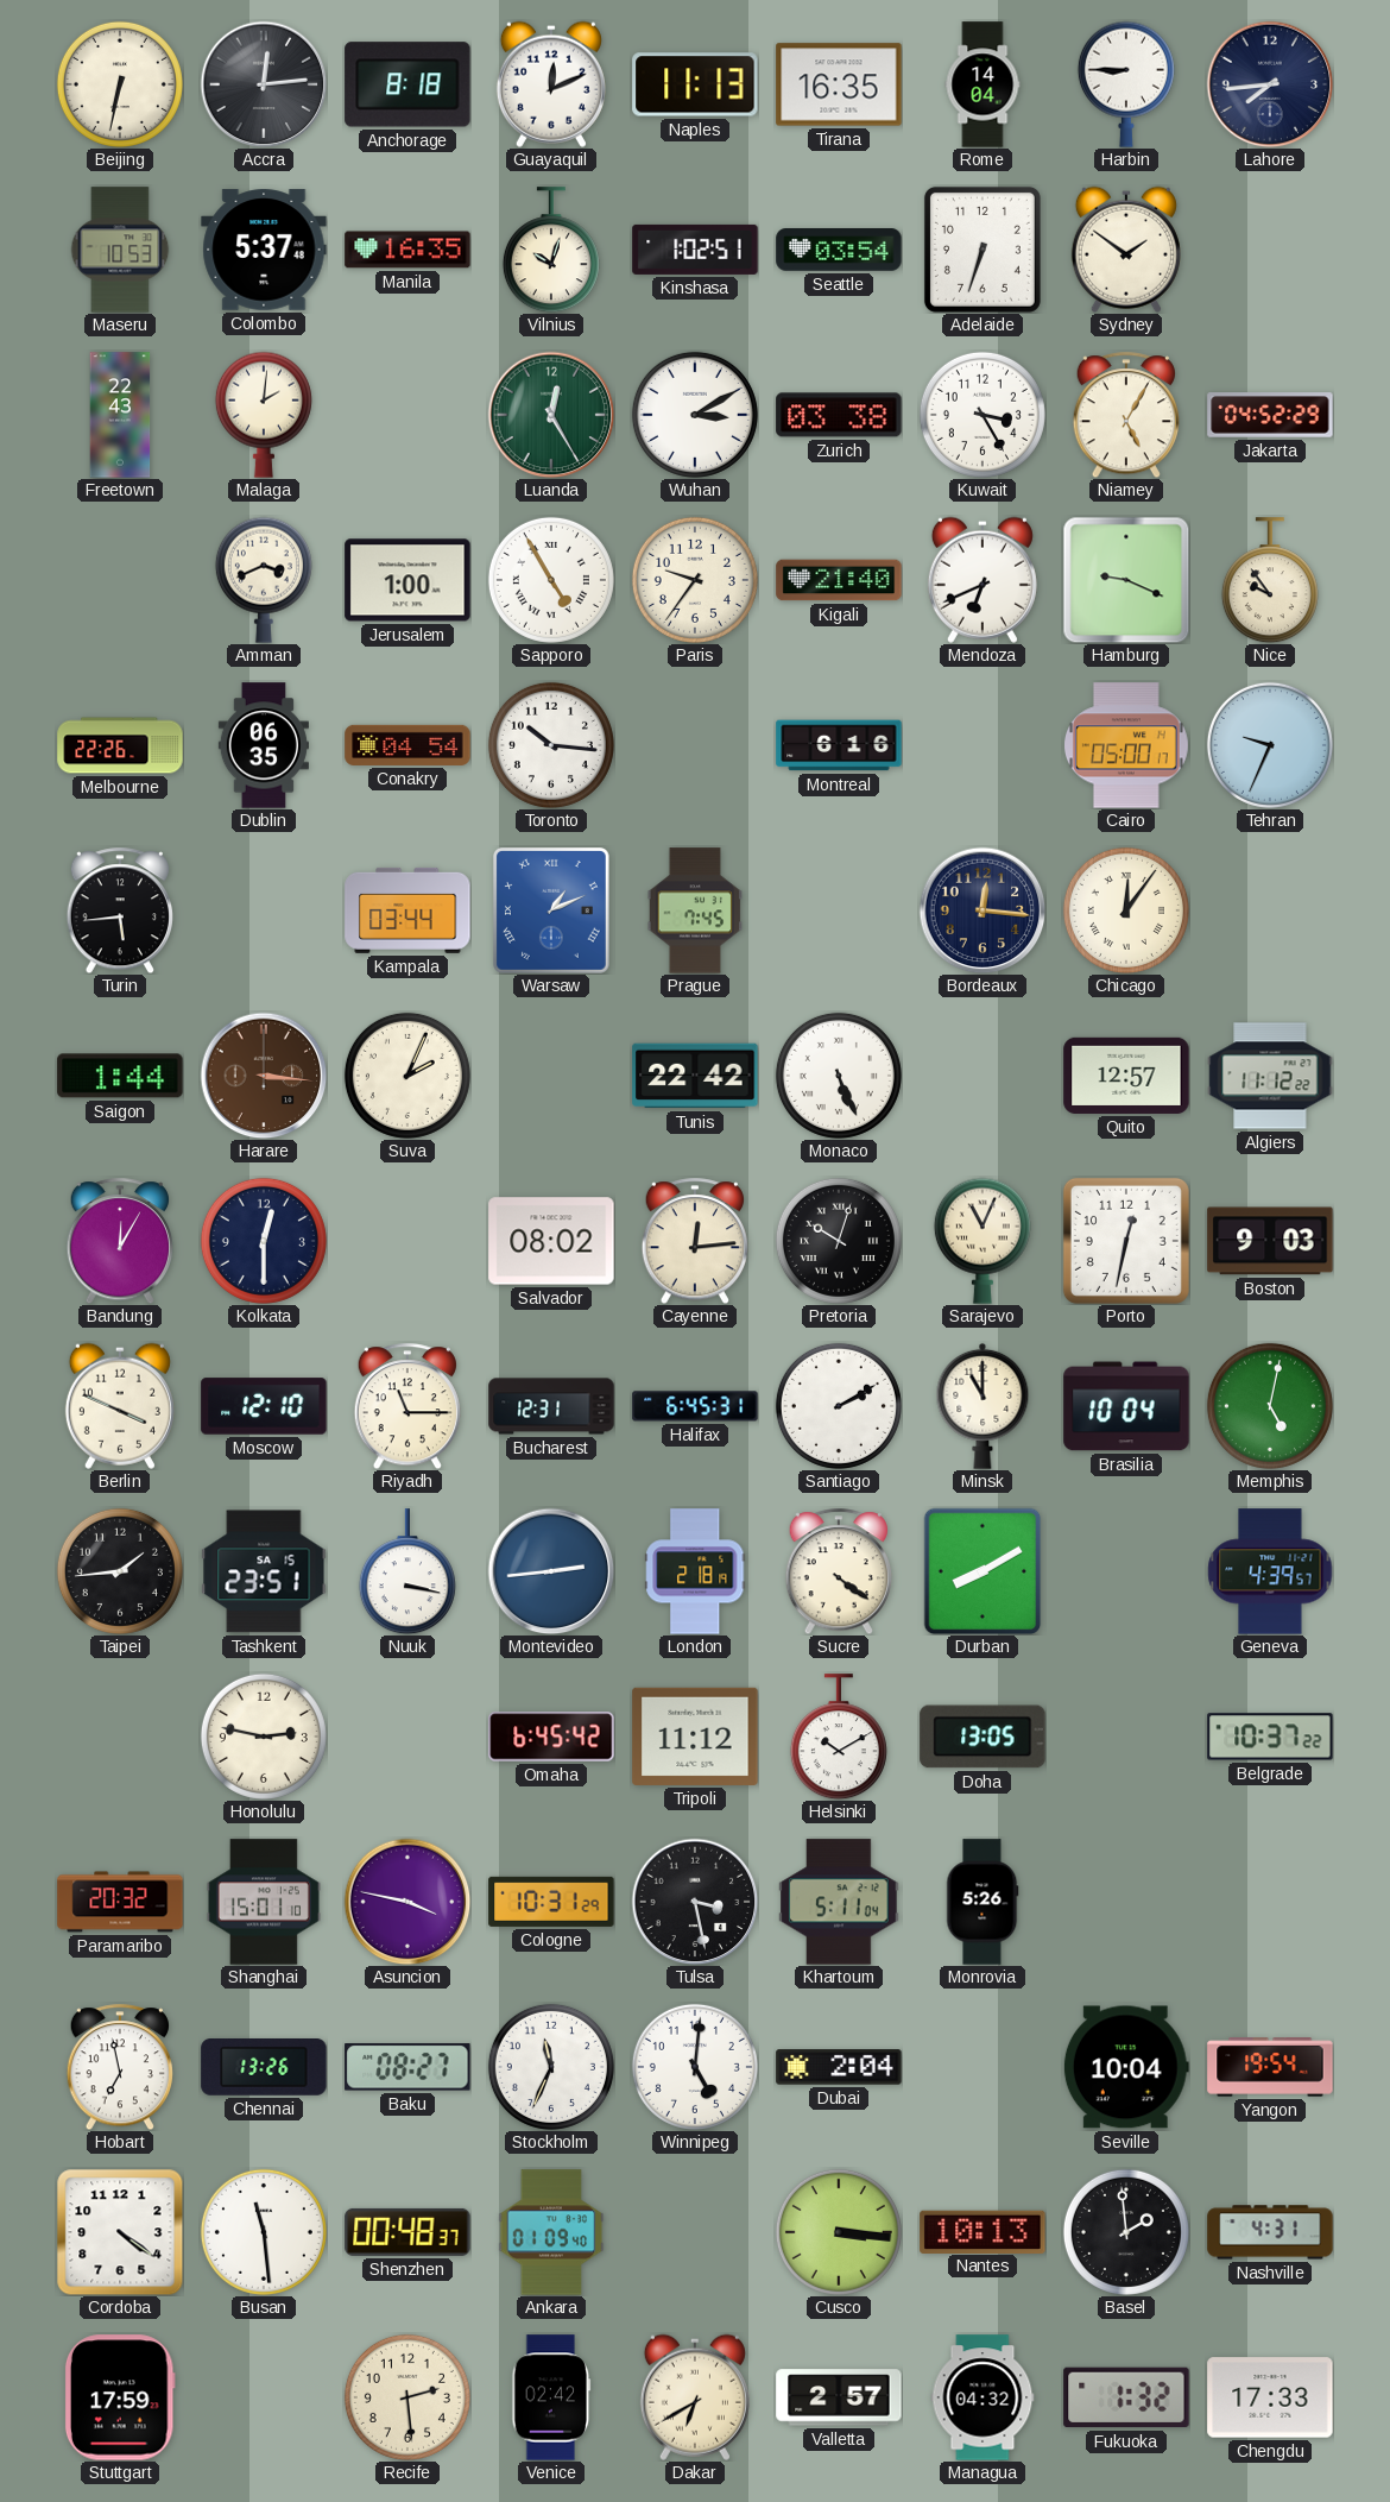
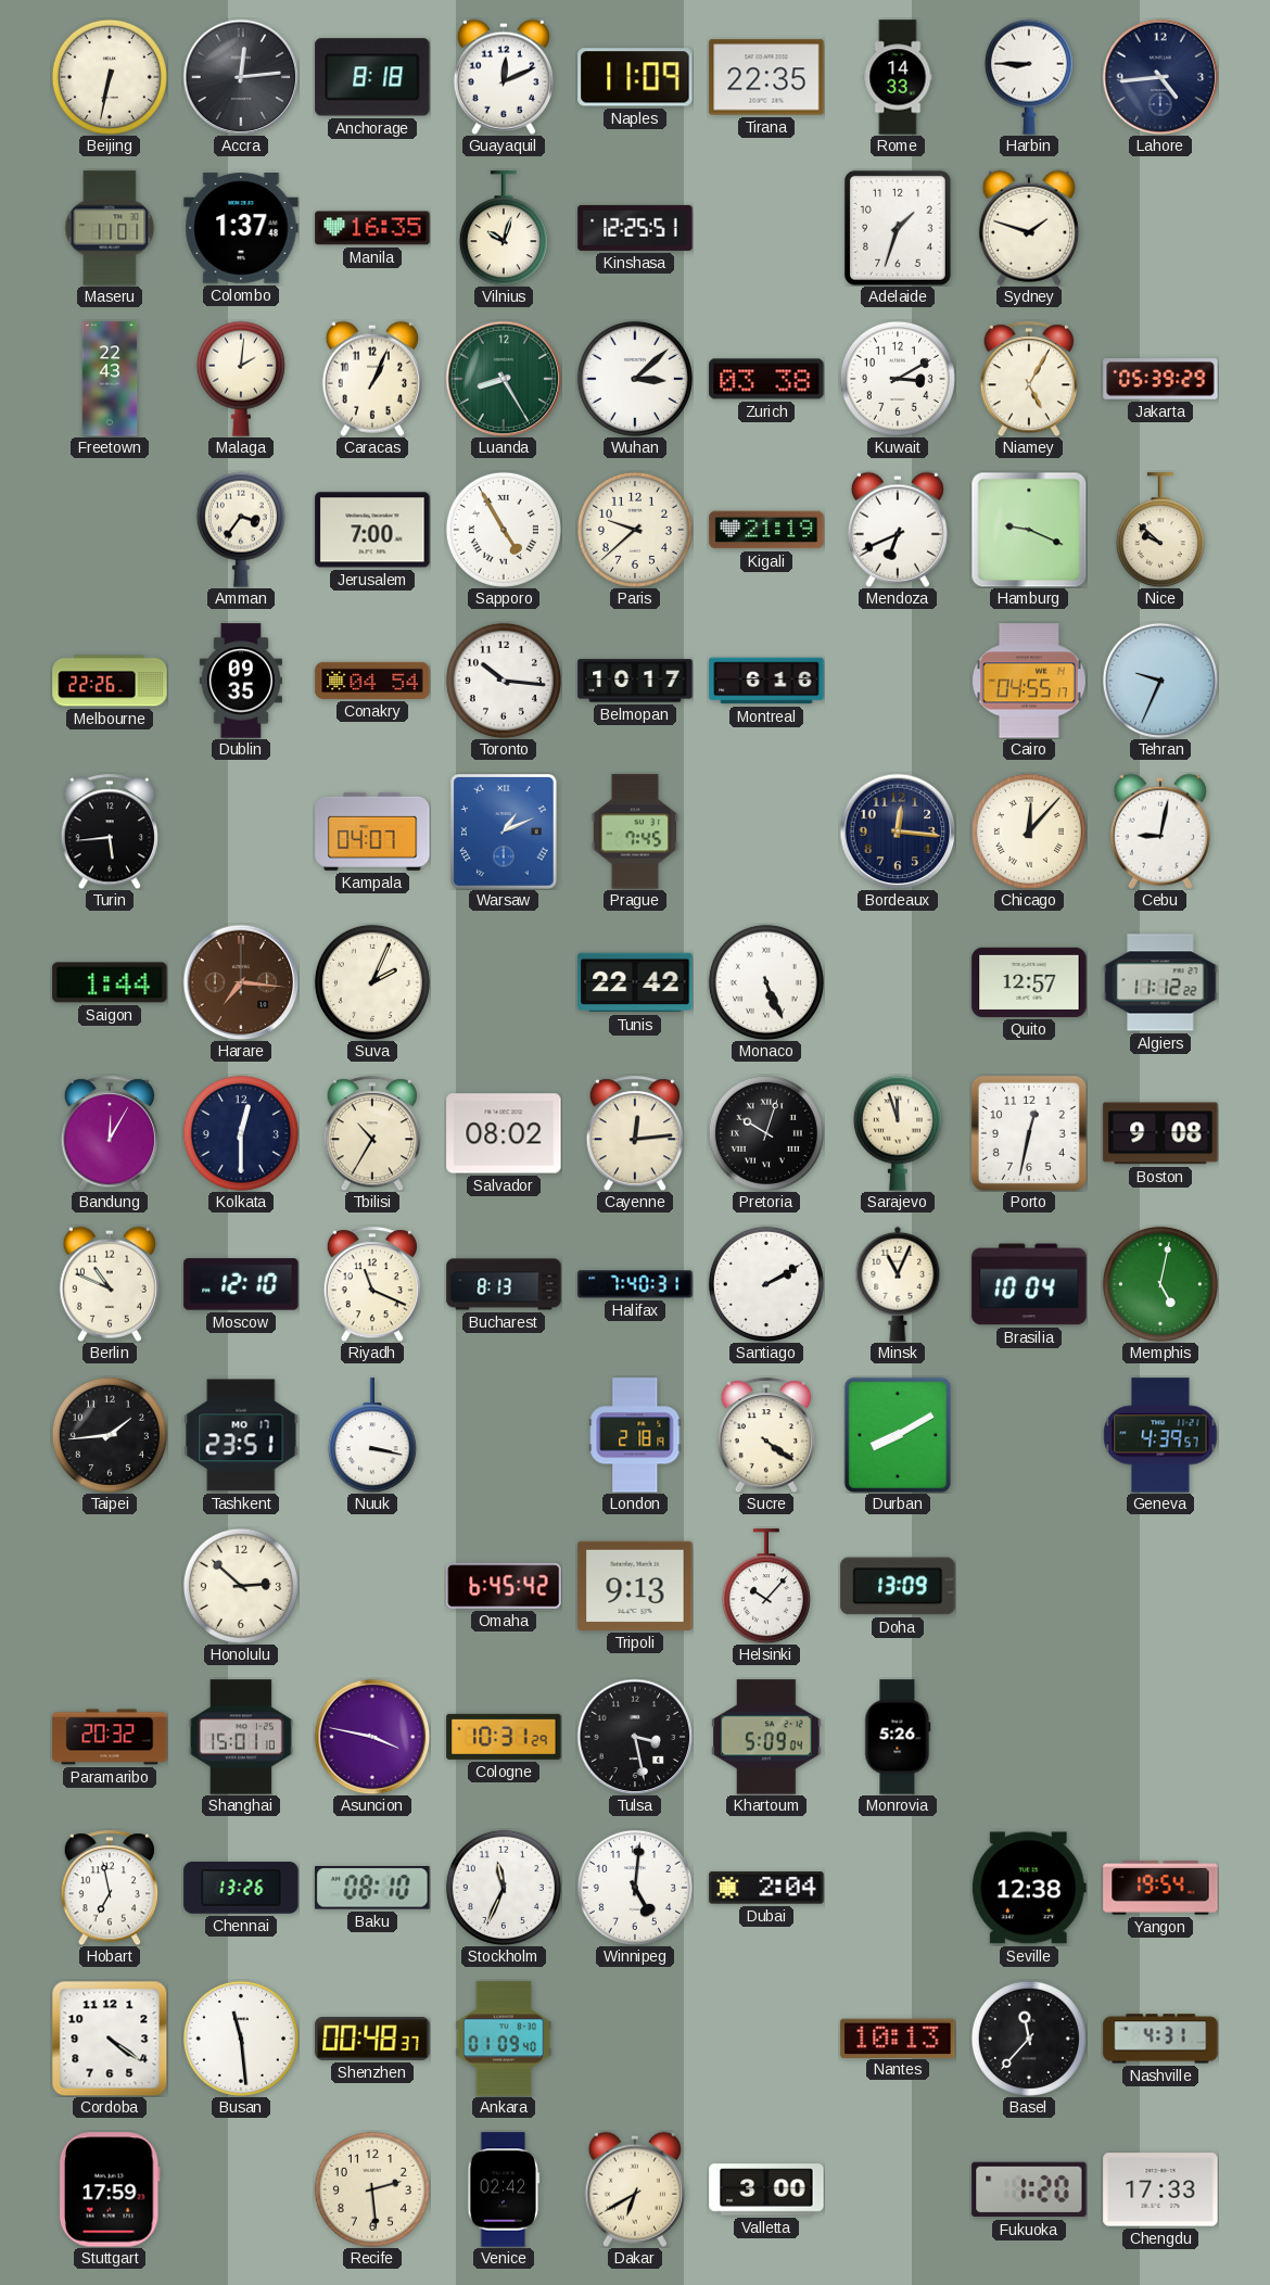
Naples: 11:13 -> 11:09 (635, 77)
Tirana: 16:35 -> 22:35 (766, 77)
Rome: 14:04 -> 14:33 (898, 77)
Lahore: 7:44 -> 4:44 (1160, 77)
Maseru: 10:53 -> 11:01 (110, 228)
Colombo: 5:37 -> 1:37 (241, 228)
Kinshasa: 1:02 -> 12:25 (635, 228)
Seattle: 03:54 -> none (839, 251)
Adelaide: 6:33 -> 1:33 (898, 228)
Sydney: 1:51 -> 1:48 (1029, 228)
Caracas: none -> 1:04 (372, 379)
Luanda: 12:25 -> 8:25 (504, 379)
Wuhan: 3:10 -> 3:08 (635, 379)
Kuwait: 3:25 -> 3:10 (898, 379)
Jakarta: 04:52 -> 05:39 (1160, 379)
Amman: 3:41 -> 3:36 (241, 530)
Jerusalem: 1:00 -> 7:00 (372, 530)
Paris: 9:36 -> 9:38 (635, 530)
Kigali: 21:40 -> 21:19 (766, 530)
Nice: 9:54 -> 9:52 (1160, 530)
Dublin: 06:35 -> 09:35 (241, 681)
Belmopan: none -> 10:17 (635, 681)
Cairo: 05:00 -> 04:55 (1029, 681)
Kampala: 03:44 -> 04:07 (372, 832)
Chicago: 12:06 -> 12:07 (1029, 832)
Cebu: none -> 9:02 (1160, 832)
Harare: 3:16 -> 7:16 (241, 982)
Tbilisi: none -> 10:35 (371, 1133)
Sarajevo: 11:04 -> 11:57 (898, 1133)
Boston: 9:03 -> 9:08 (1160, 1133)
Berlin: 3:49 -> 10:49 (110, 1284)
Riyadh: 11:15 -> 11:19 (371, 1284)
Bucharest: 12:31 -> 8:13 (504, 1284)
Halifax: 6:45 -> 7:40 (635, 1284)
Minsk: 11:00 -> 11:04 (898, 1284)
Tashkent date: SA 15 -> MO 17 (241, 1435)
Montevideo: 2:44 -> none (551, 1571)
Honolulu: 2:47 -> 2:52 (241, 1586)
Tripoli: 11:12 -> 9:13 (635, 1586)
Helsinki: 10:10 -> 10:07 (766, 1586)
Doha: 13:05 -> 13:09 (898, 1586)
Belgrade: 10:37 -> none (1270, 1737)
Khartoum: 5:11 -> 5:09 (766, 1737)
Baku: 08:27 -> 08:10 (372, 1888)
Seville: 10:04 -> 12:38 (1029, 1888)
Cusco: 3:16 -> none (839, 2232)
Basel: 1:59 -> 11:37 (1029, 2039)
Valletta: 2:57 -> 3:00 (766, 2189)
Managua: 04:32 -> none (983, 2397)
Fukuoka: 1:32 -> 1:20 (1029, 2189)
